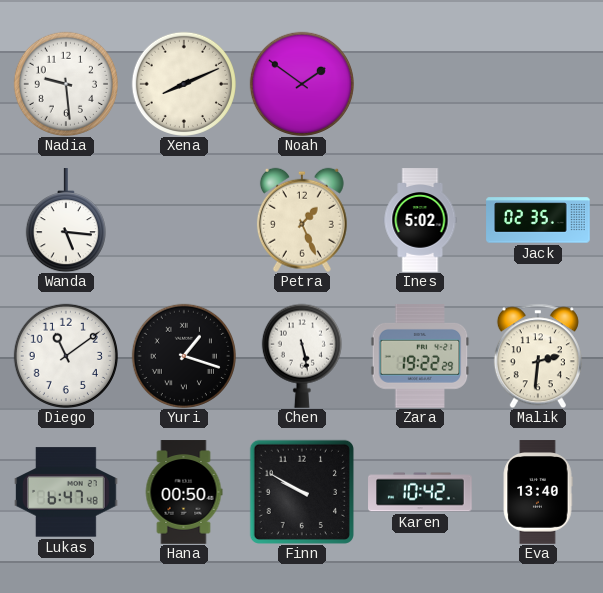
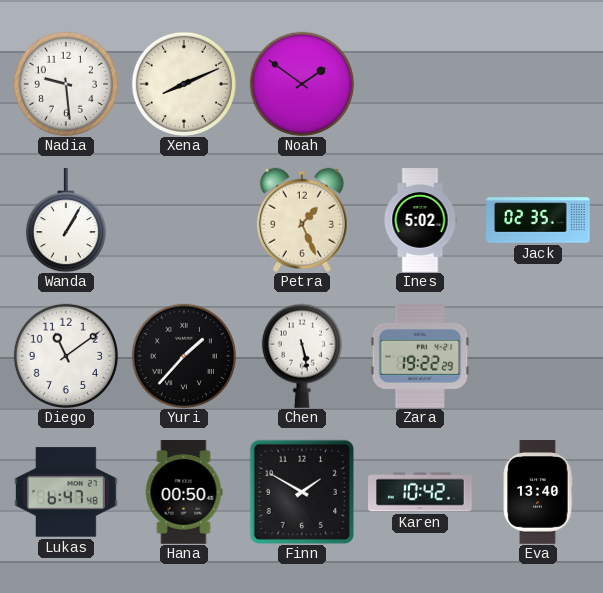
Wanda: 5:16 -> 1:05 (66, 220)
Yuri: 1:18 -> 1:37 (184, 356)
Malik: 2:31 -> none (538, 356)
Finn: 9:50 -> 1:50 (302, 492)
